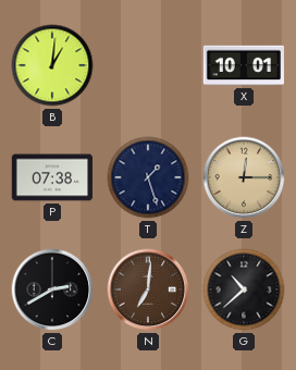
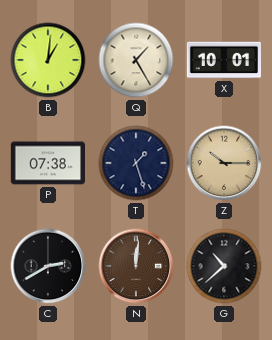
Q: none -> 1:25 (136, 60)
Z: 12:15 -> 10:15 (224, 163)
N: 7:01 -> 12:01 (136, 266)
